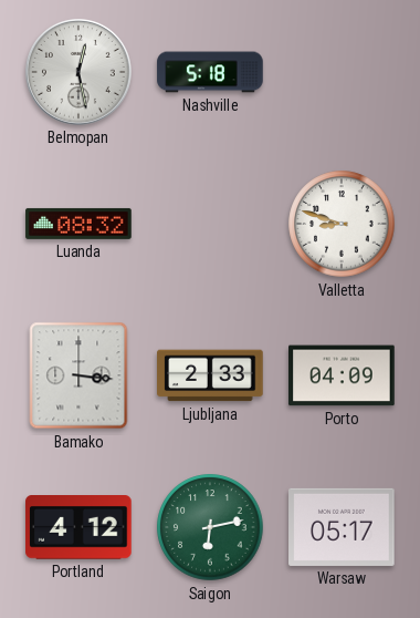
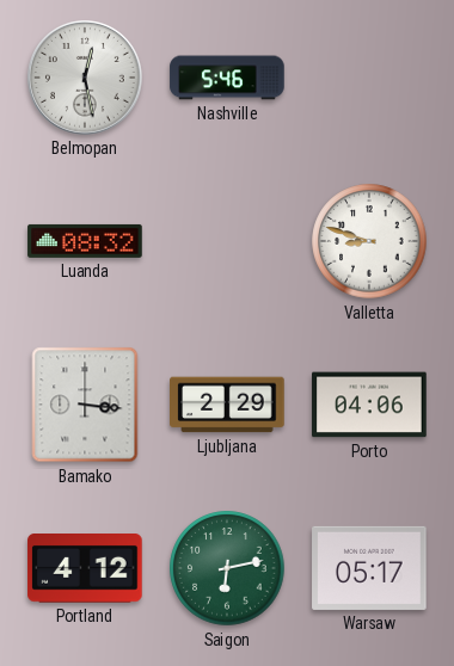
Nashville: 5:18 -> 5:46 (227, 78)
Ljubljana: 2:33 -> 2:29 (227, 405)
Porto: 04:09 -> 04:06 (369, 405)
